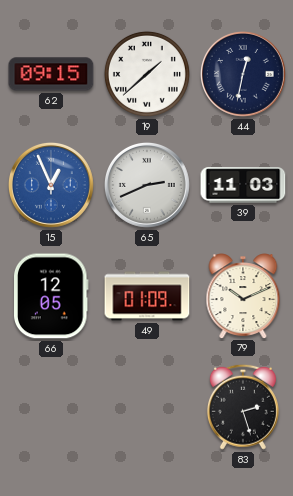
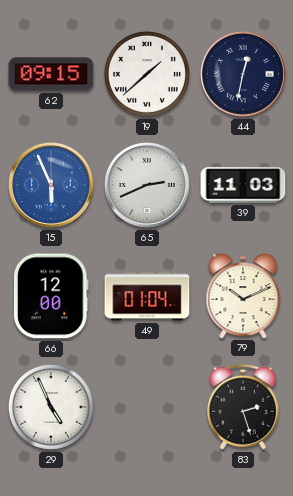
15: 12:56 -> 5:56 (51, 185)
66: 12:05 -> 12:00 (52, 296)
49: 01:09 -> 01:04 (147, 296)
29: none -> 4:56 (51, 407)
